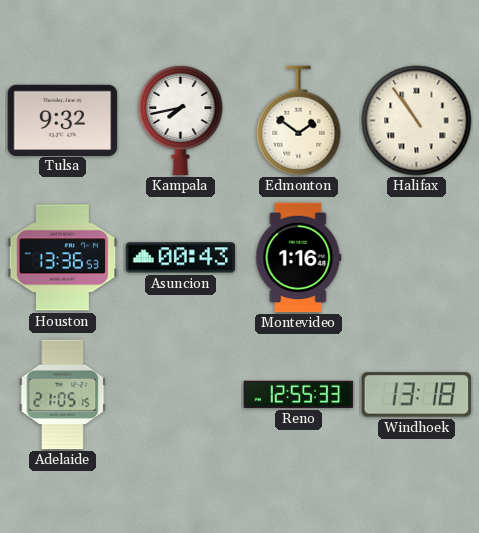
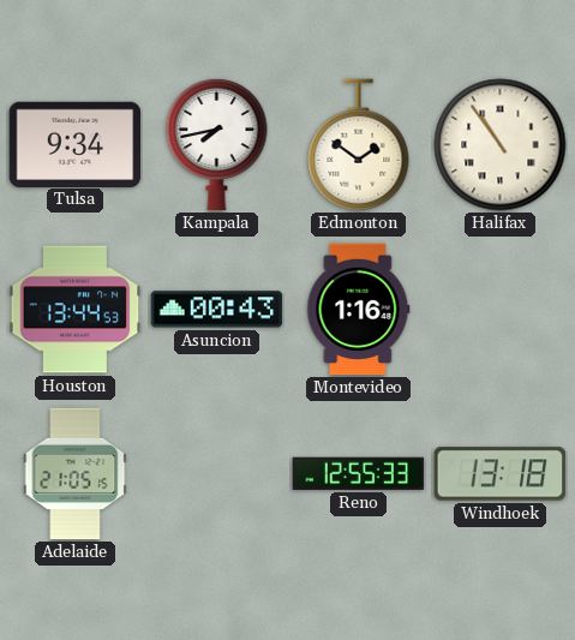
Tulsa: 9:32 -> 9:34 (76, 144)
Houston: 13:36 -> 13:44 (76, 310)
